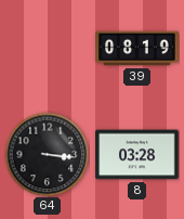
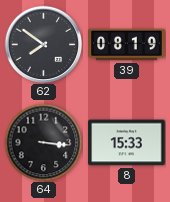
62: none -> 7:51 (43, 44)
8: 03:28 -> 15:33 (127, 143)
